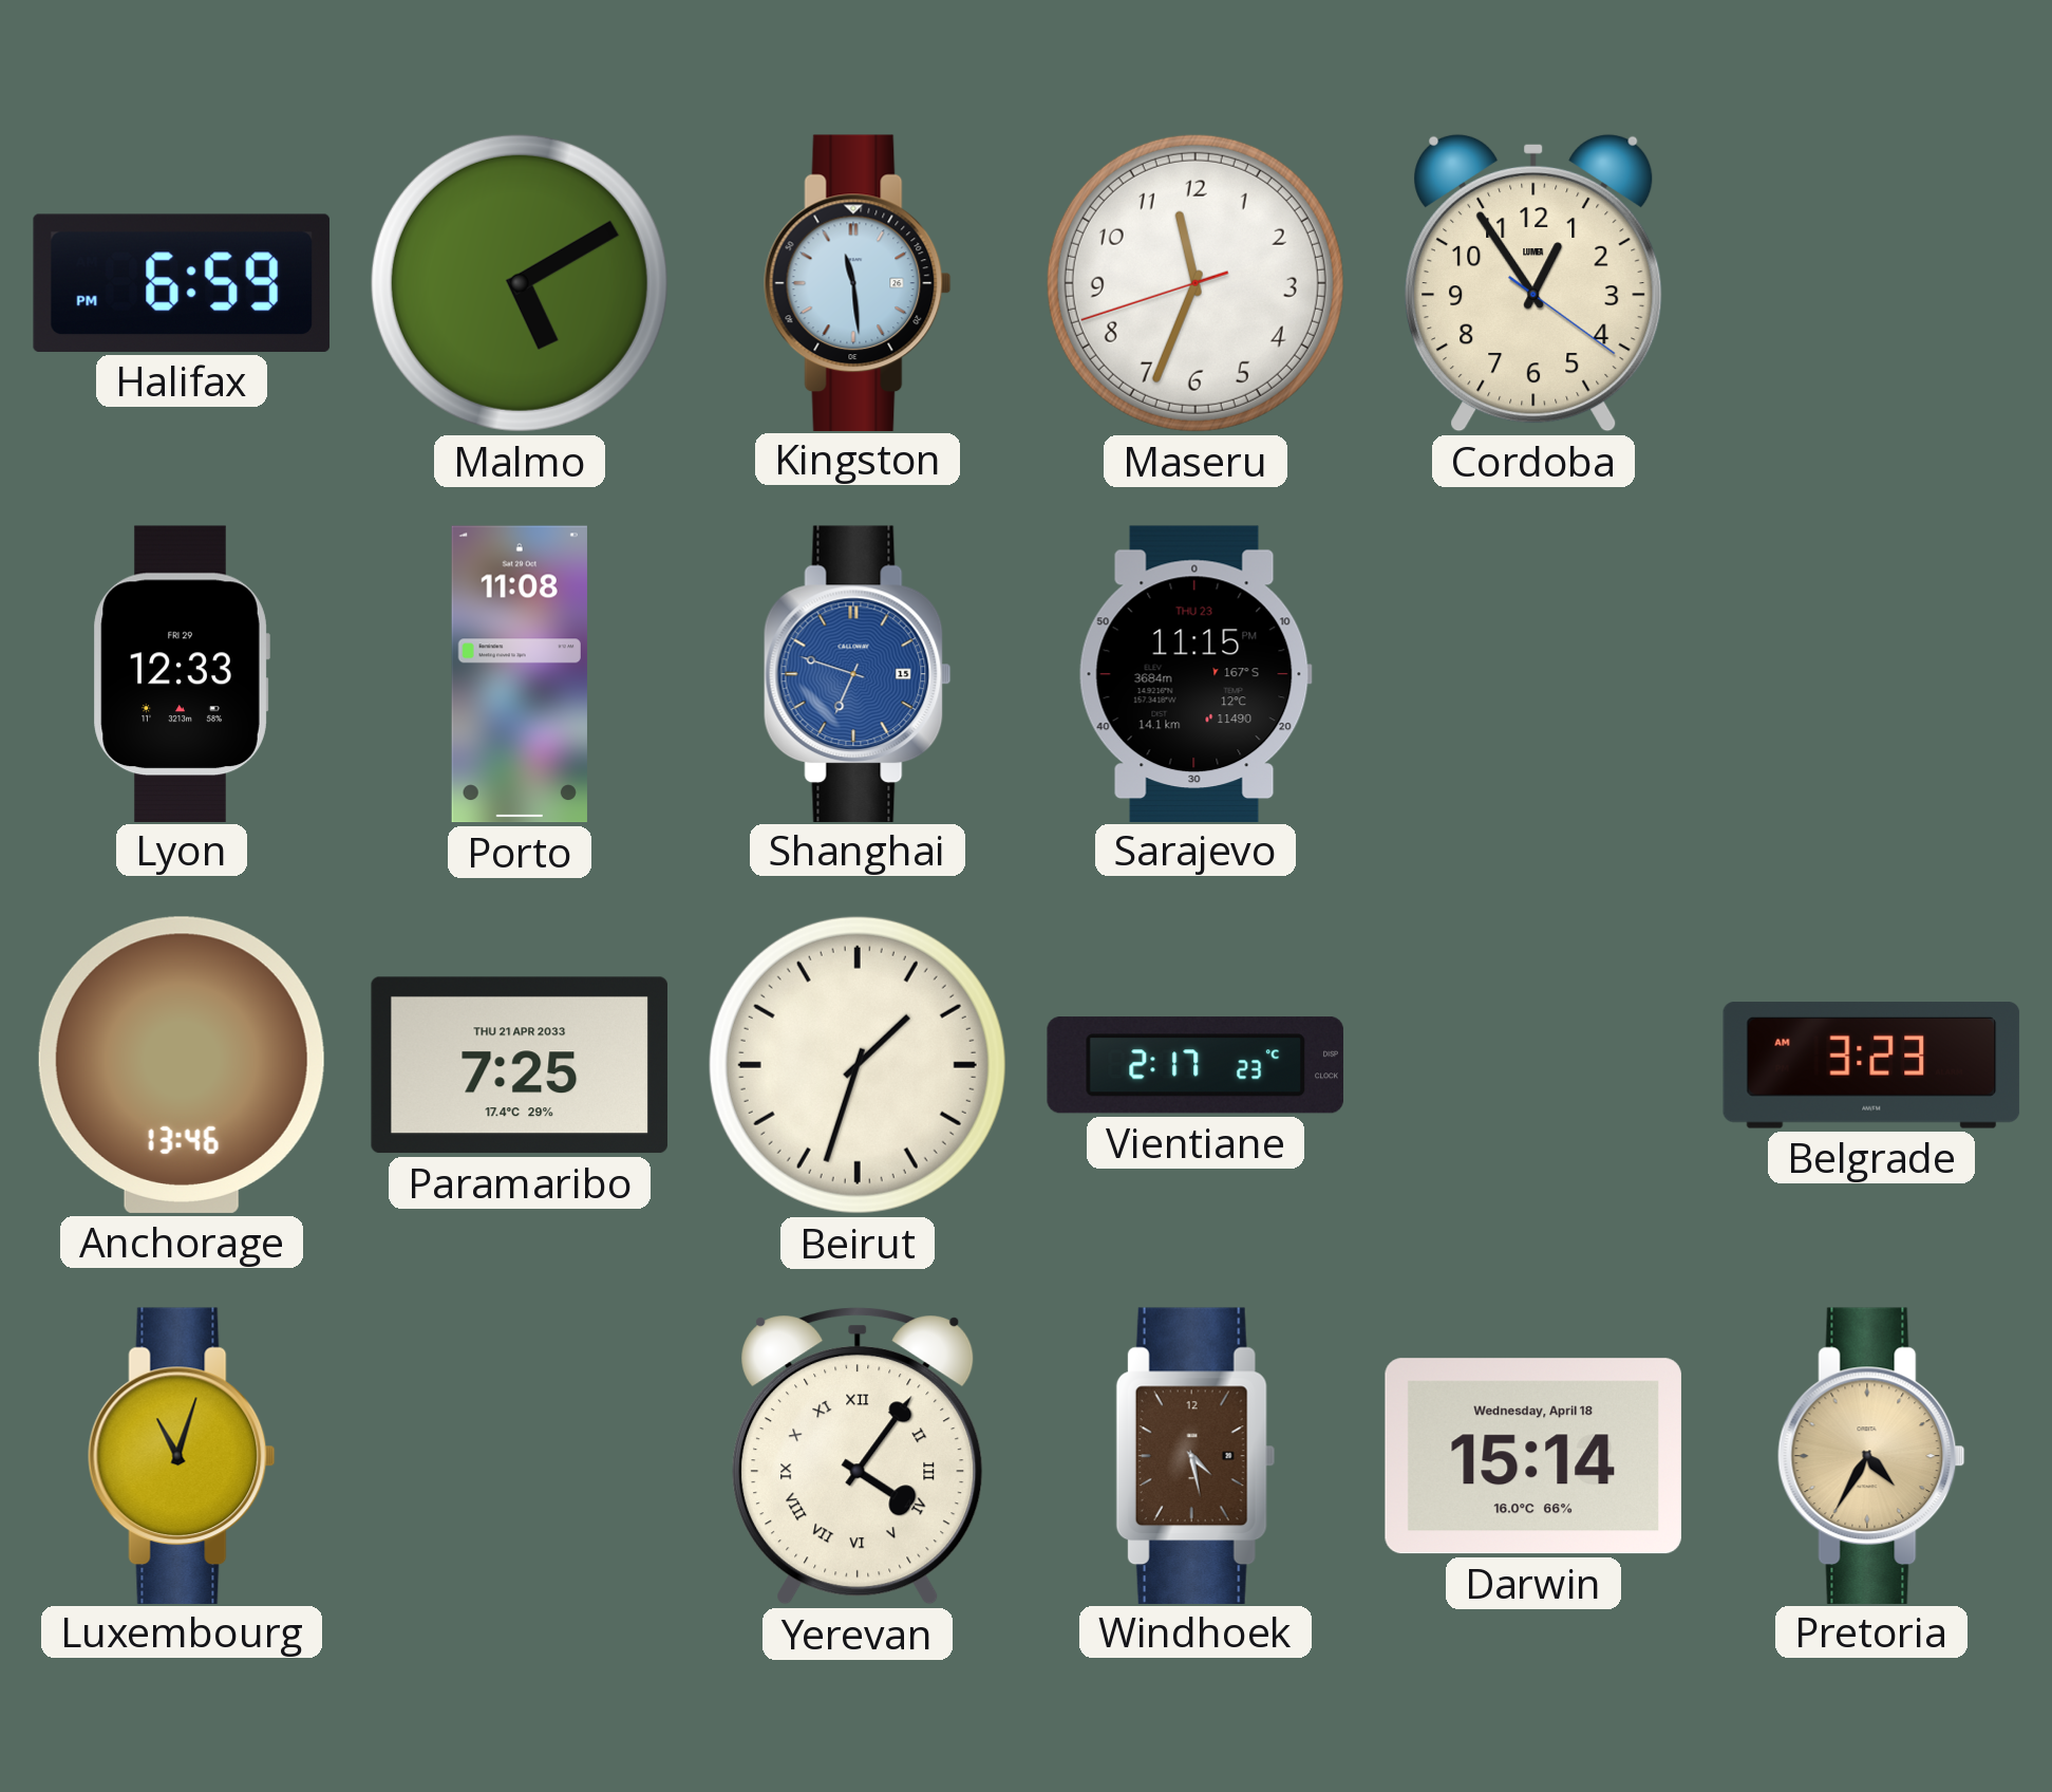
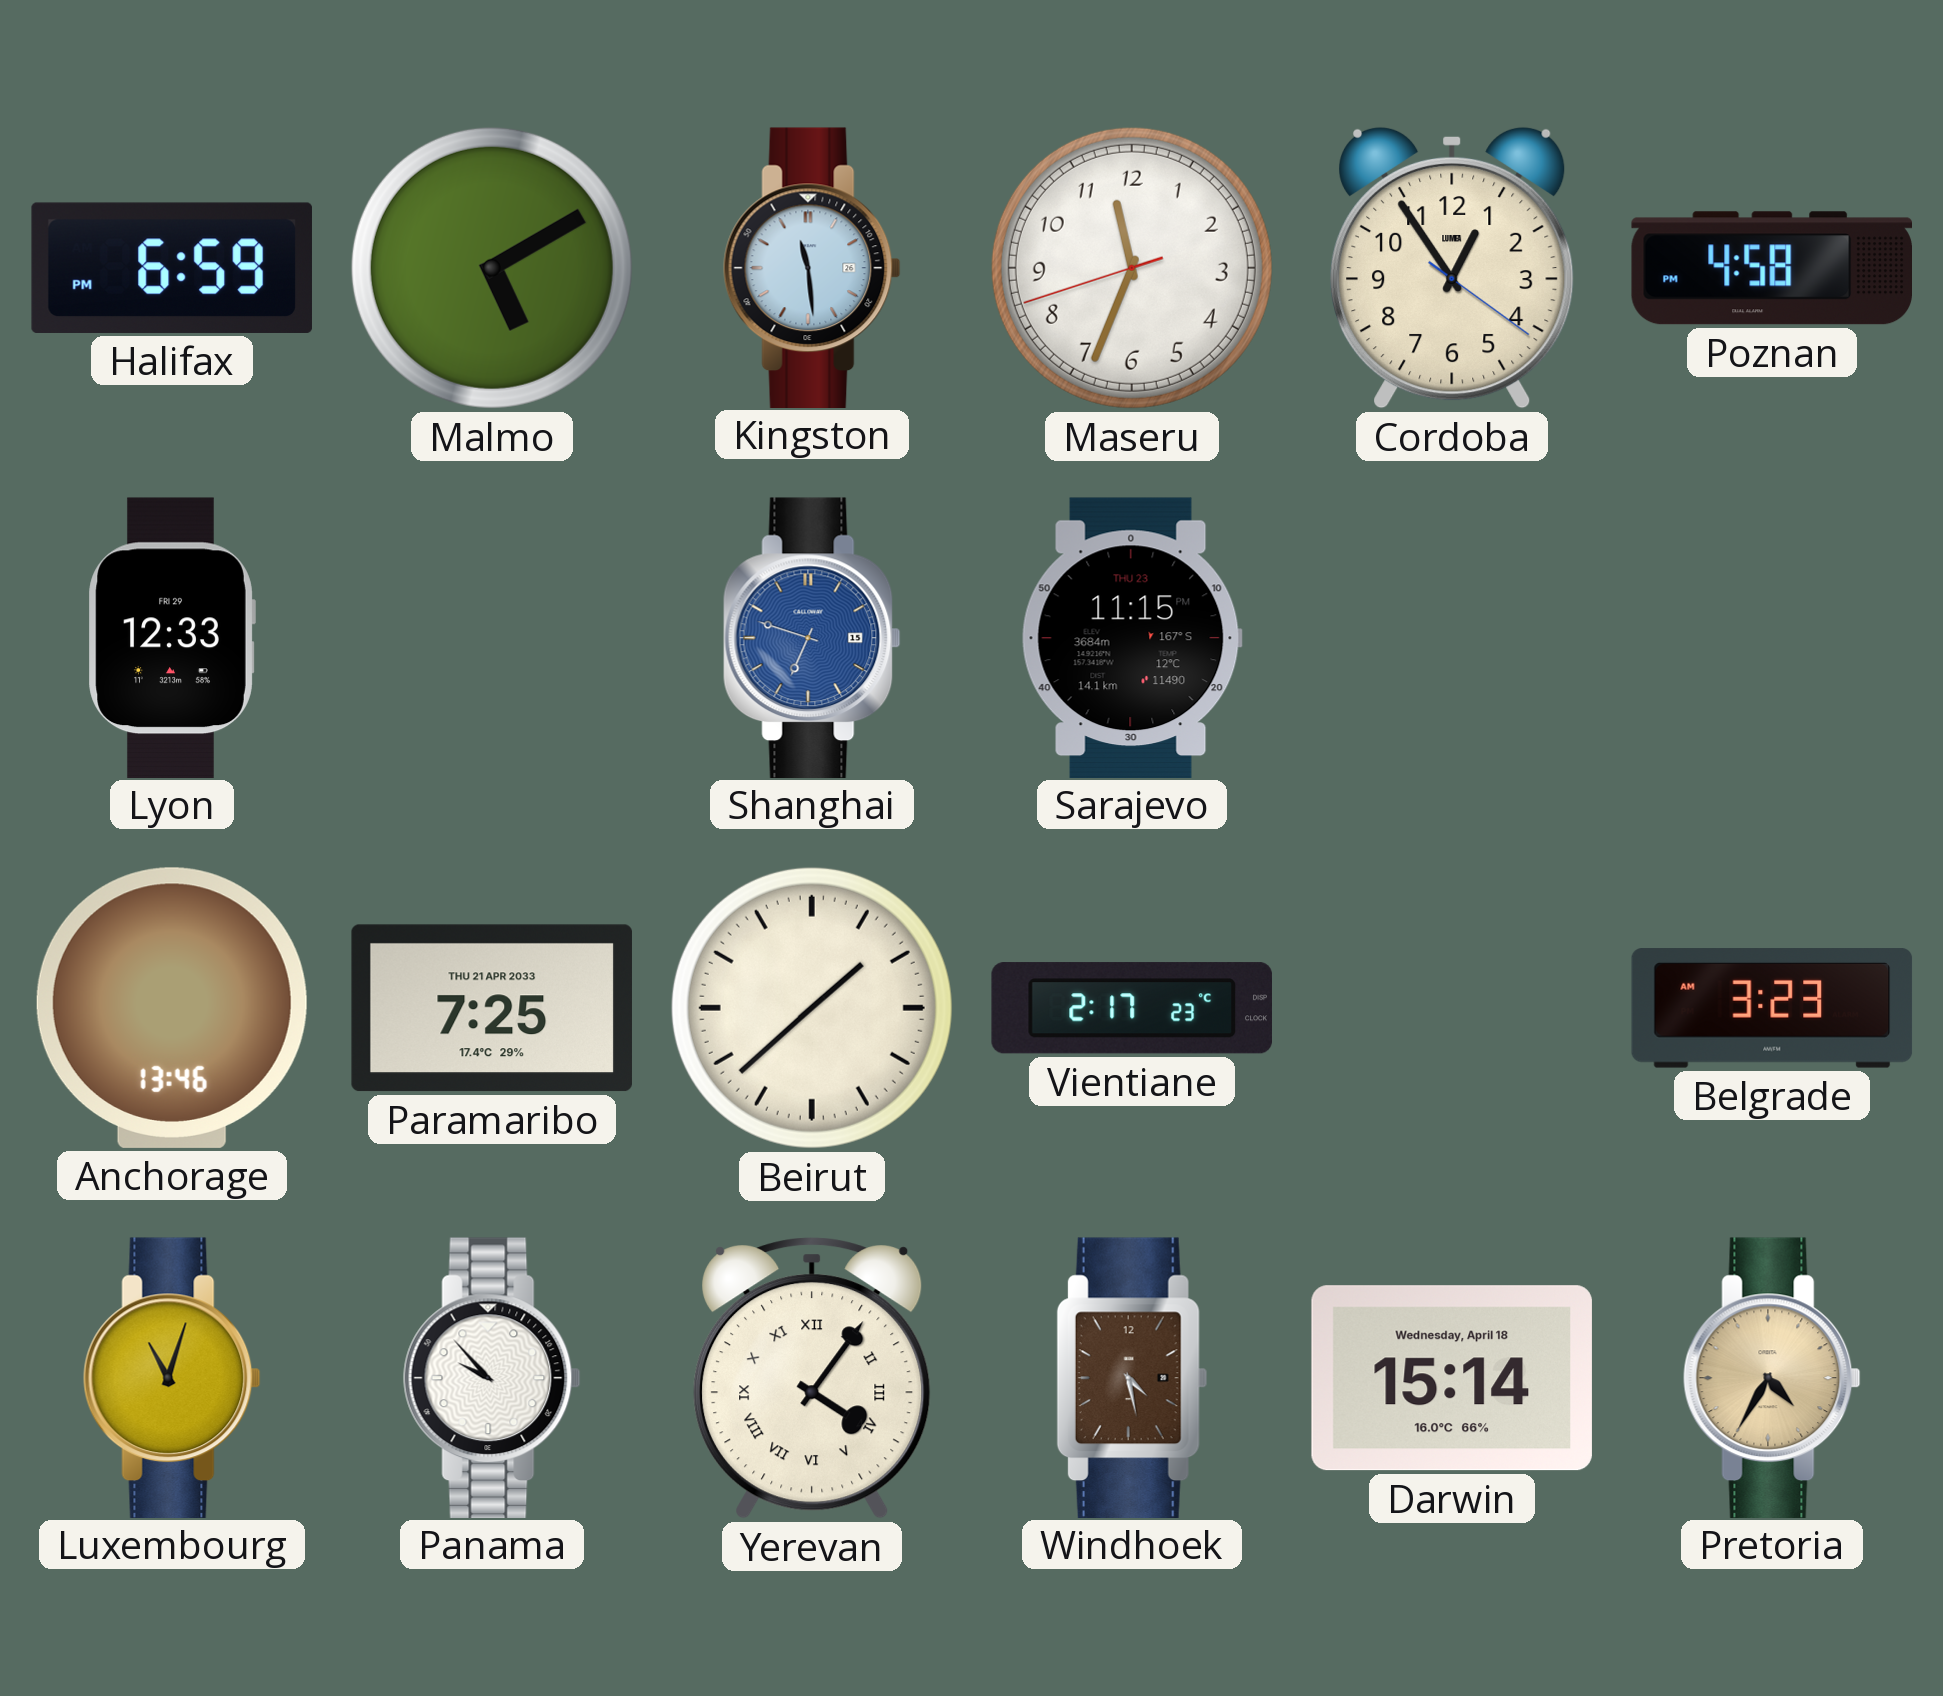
Poznan: none -> 4:58 (1771, 268)
Porto: 11:08 -> none (520, 674)
Beirut: 1:33 -> 1:38 (812, 1008)
Panama: none -> 9:53 (492, 1377)
